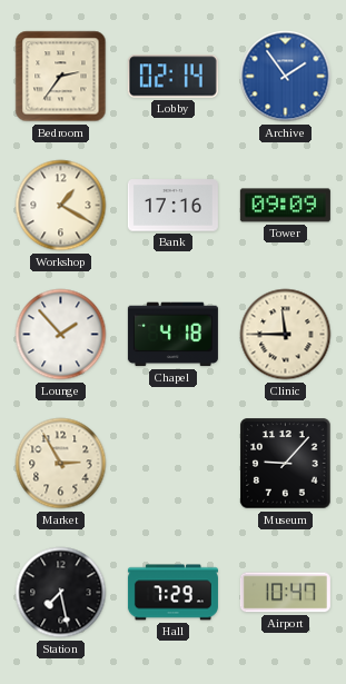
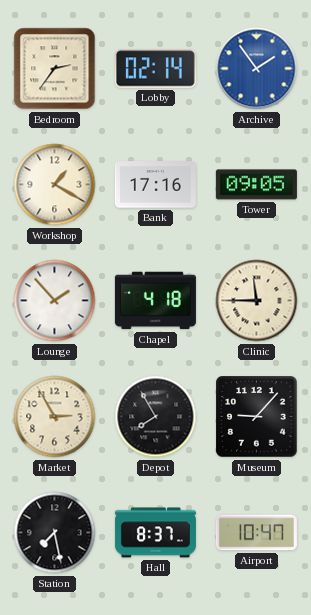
Tower: 09:09 -> 09:05 (256, 185)
Depot: none -> 7:55 (156, 417)
Hall: 7:29 -> 8:37 (155, 533)
